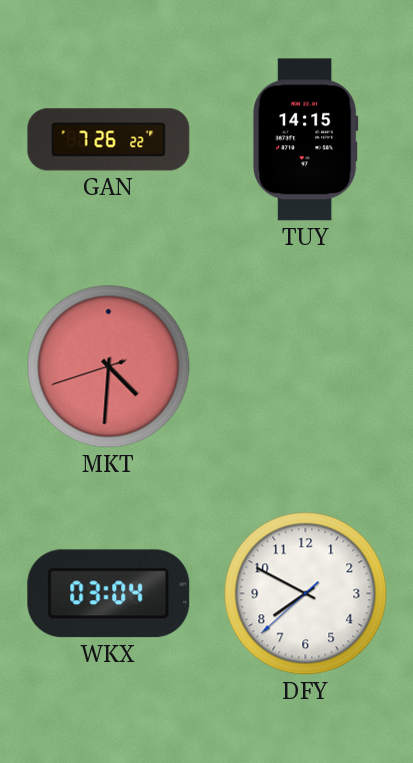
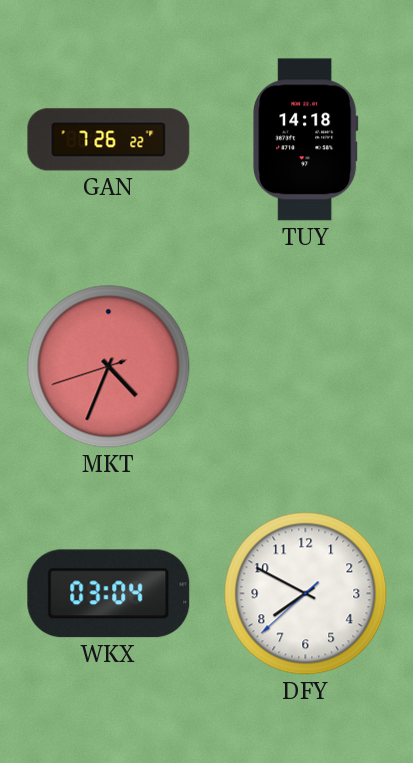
TUY: 14:15 -> 14:18 (306, 140)
MKT: 4:30 -> 4:33 (109, 367)
